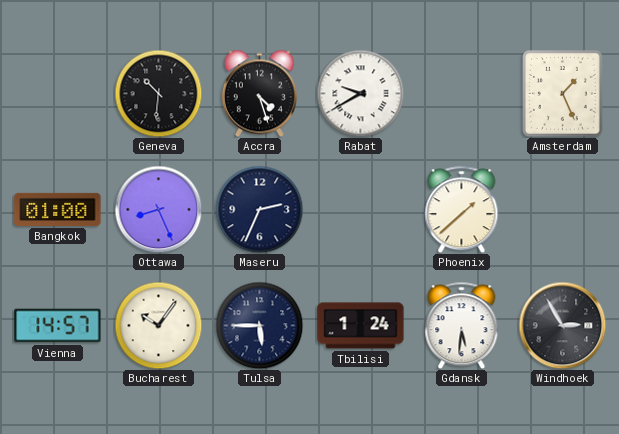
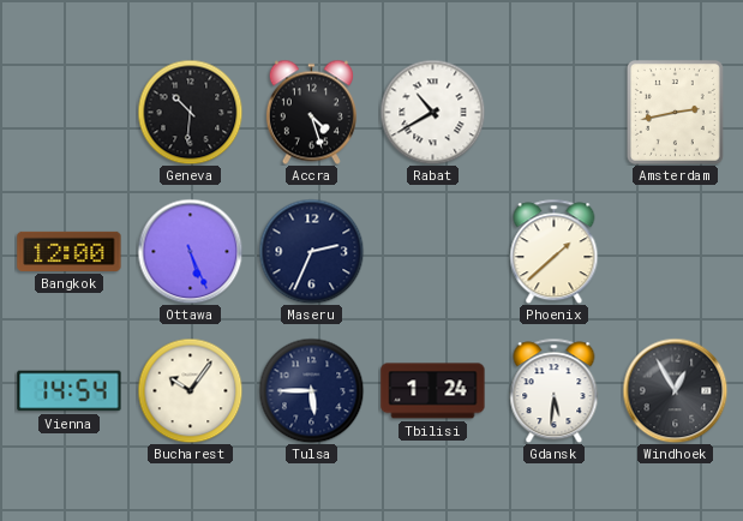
Rabat: 9:40 -> 10:40 (432, 112)
Amsterdam: 1:26 -> 2:43 (675, 112)
Bangkok: 01:00 -> 12:00 (70, 251)
Ottawa: 8:26 -> 5:26 (190, 251)
Vienna: 14:57 -> 14:54 (70, 391)
Windhoek: 2:55 -> 12:55 (675, 390)
